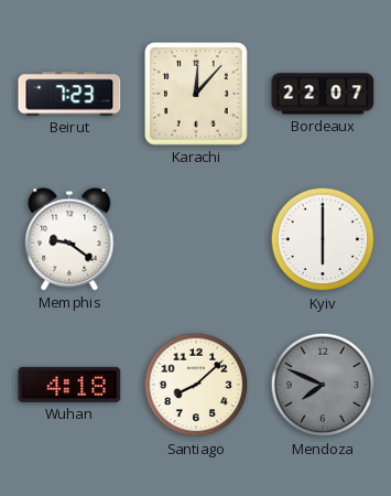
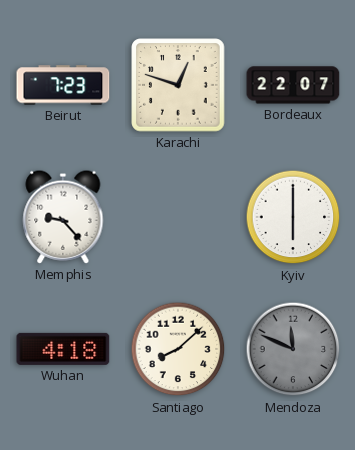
Karachi: 12:07 -> 12:48 (178, 85)
Memphis: 9:21 -> 9:23 (63, 217)
Mendoza: 7:49 -> 11:49 (293, 349)
